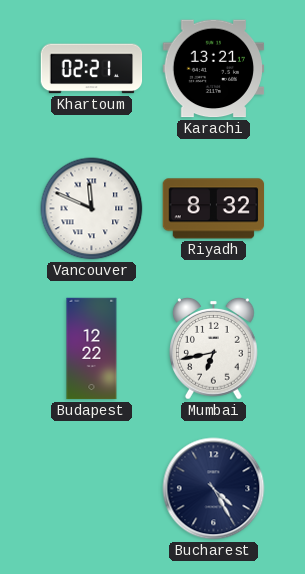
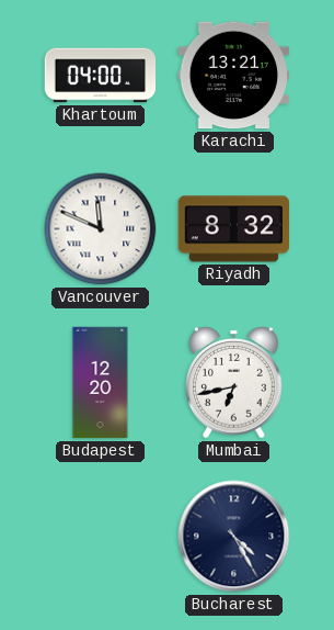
Khartoum: 02:21 -> 04:00 (101, 76)
Budapest: 12:22 -> 12:20 (101, 383)
